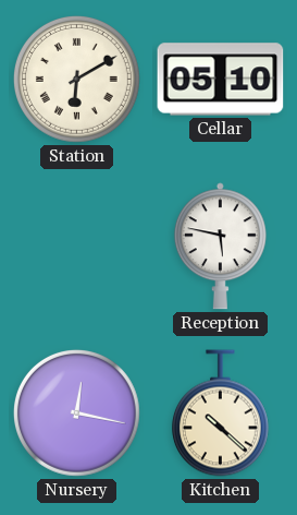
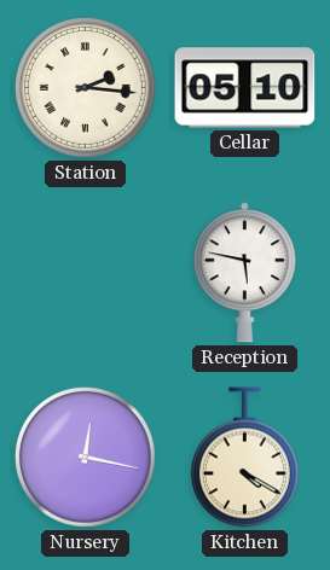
Station: 6:10 -> 2:16 (85, 87)
Kitchen: 10:22 -> 4:20 (244, 458)
